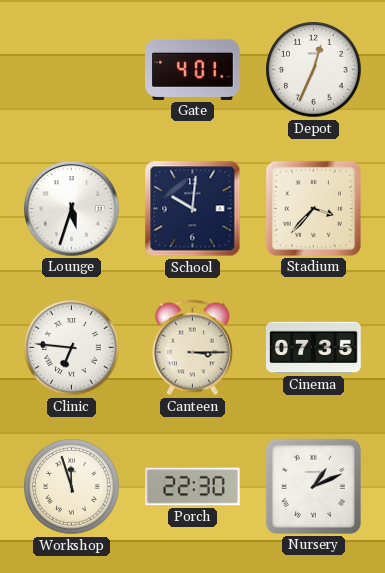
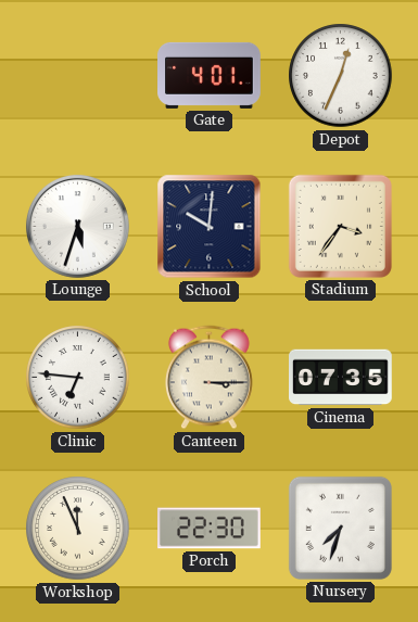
Stadium: 3:37 -> 3:36 (340, 226)
Workshop: 11:57 -> 11:56 (78, 529)
Nursery: 1:11 -> 7:33 (340, 528)
